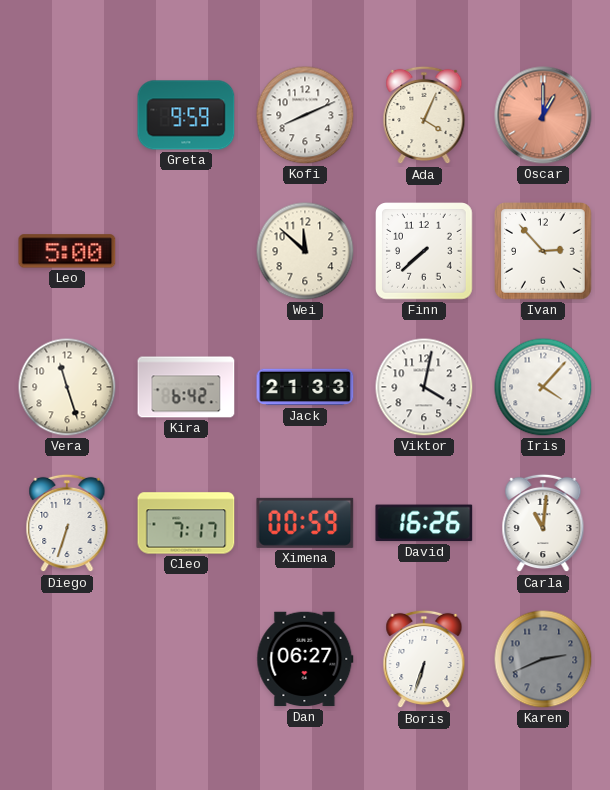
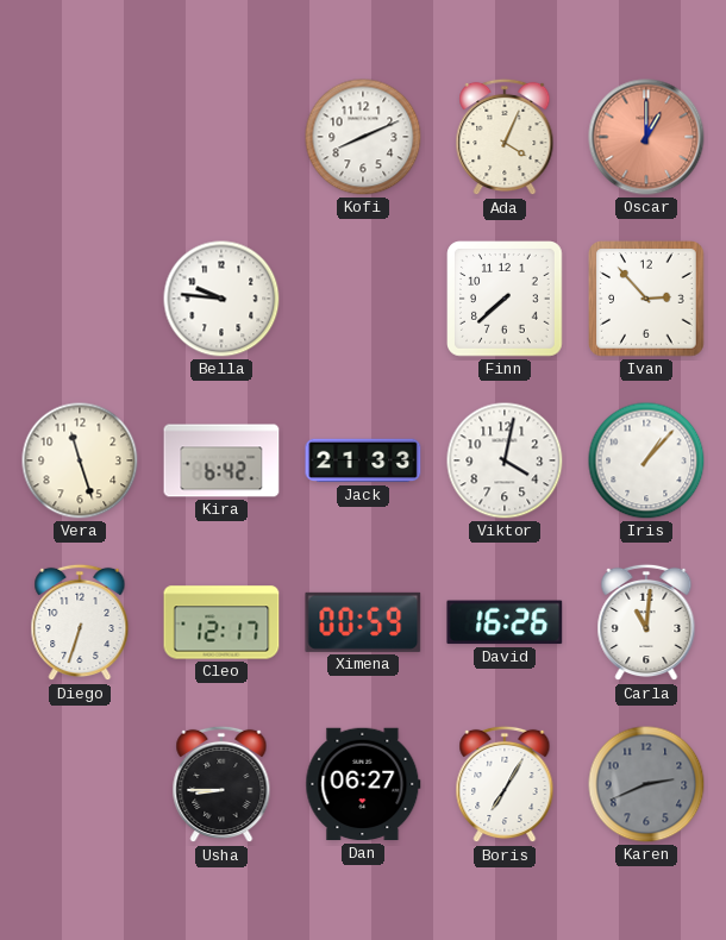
Greta: 9:59 -> none (186, 115)
Leo: 5:00 -> none (67, 251)
Bella: none -> 9:46 (221, 299)
Wei: 11:52 -> none (305, 251)
Iris: 4:07 -> 1:07 (646, 460)
Cleo: 7:17 -> 12:17 (221, 622)
Usha: none -> 8:45 (221, 784)
Boris: 6:33 -> 7:05 (505, 784)
